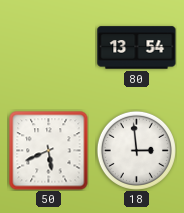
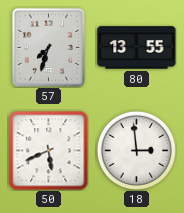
57: none -> 7:33 (48, 47)
80: 13:54 -> 13:55 (137, 48)
